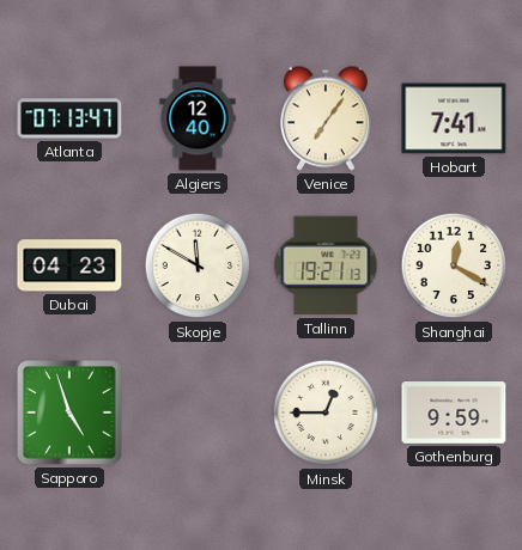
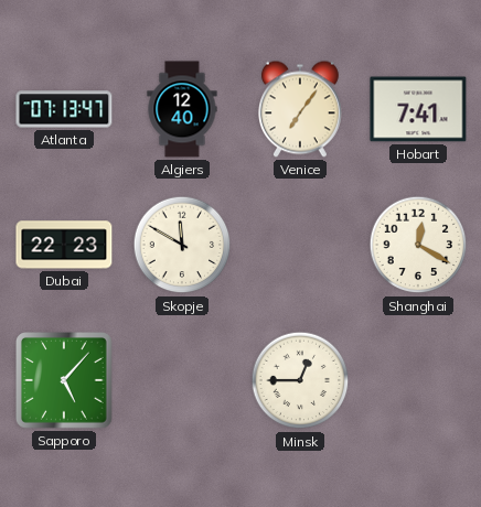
Dubai: 04:23 -> 22:23 (64, 245)
Tallinn: 19:21 -> none (326, 265)
Sapporo: 4:57 -> 5:07 (65, 381)
Gothenburg: 9:59 -> none (454, 414)
